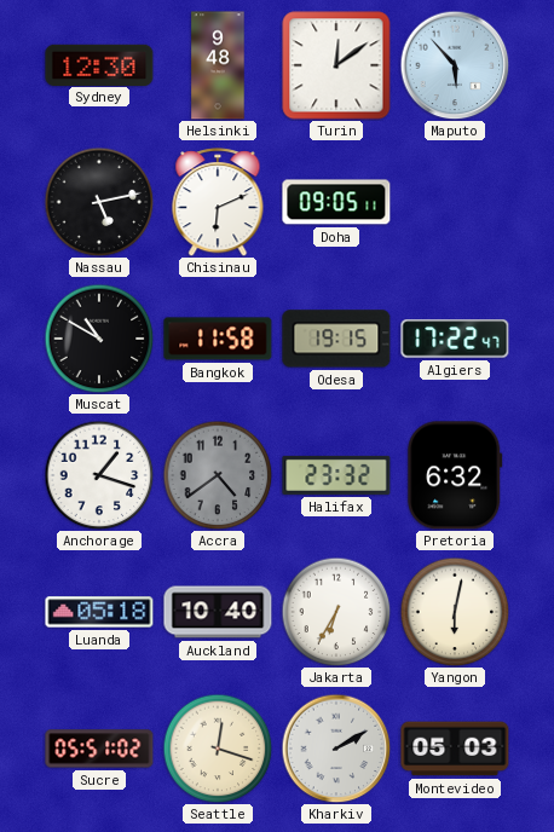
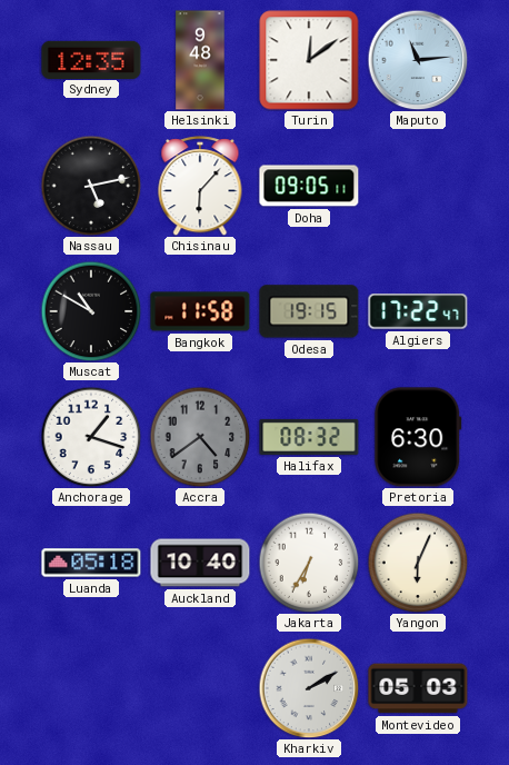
Sydney: 12:30 -> 12:35 (91, 59)
Maputo: 5:53 -> 11:14 (418, 60)
Chisinau: 6:11 -> 6:07 (200, 186)
Halifax: 23:32 -> 08:32 (309, 437)
Pretoria: 6:32 -> 6:30 (418, 437)
Yangon: 6:02 -> 6:04 (418, 563)
Sucre: 05:51 -> none (99, 749)
Seattle: 12:18 -> none (218, 749)
